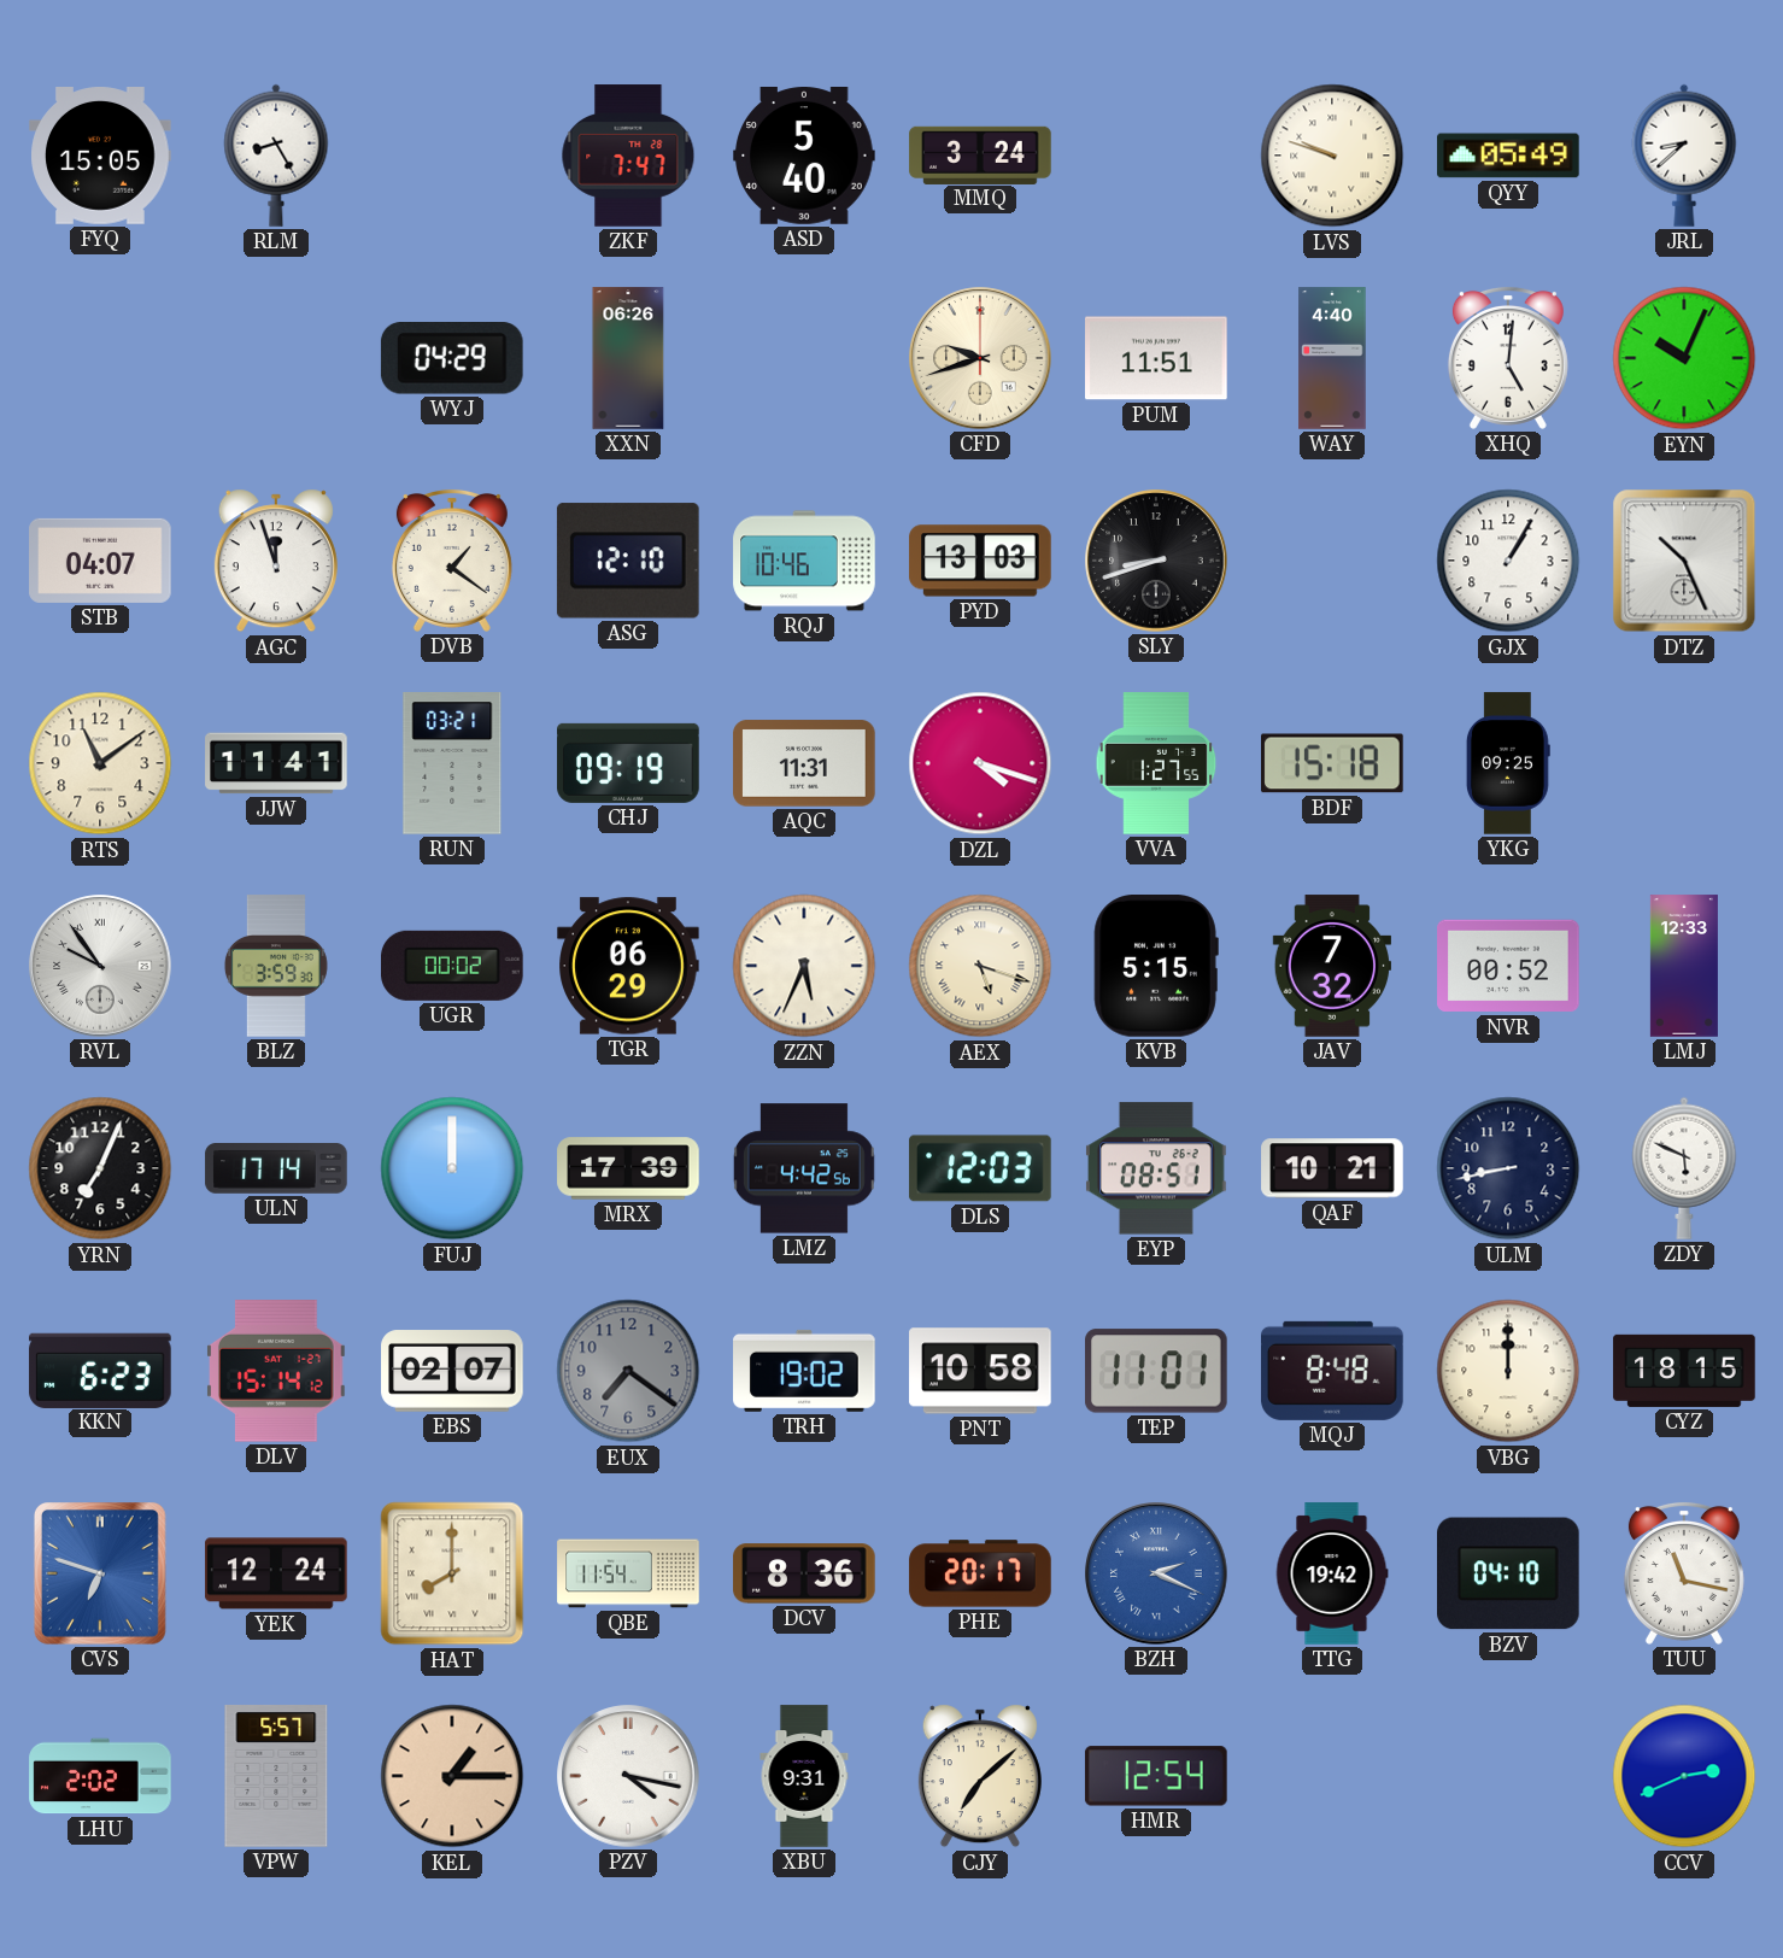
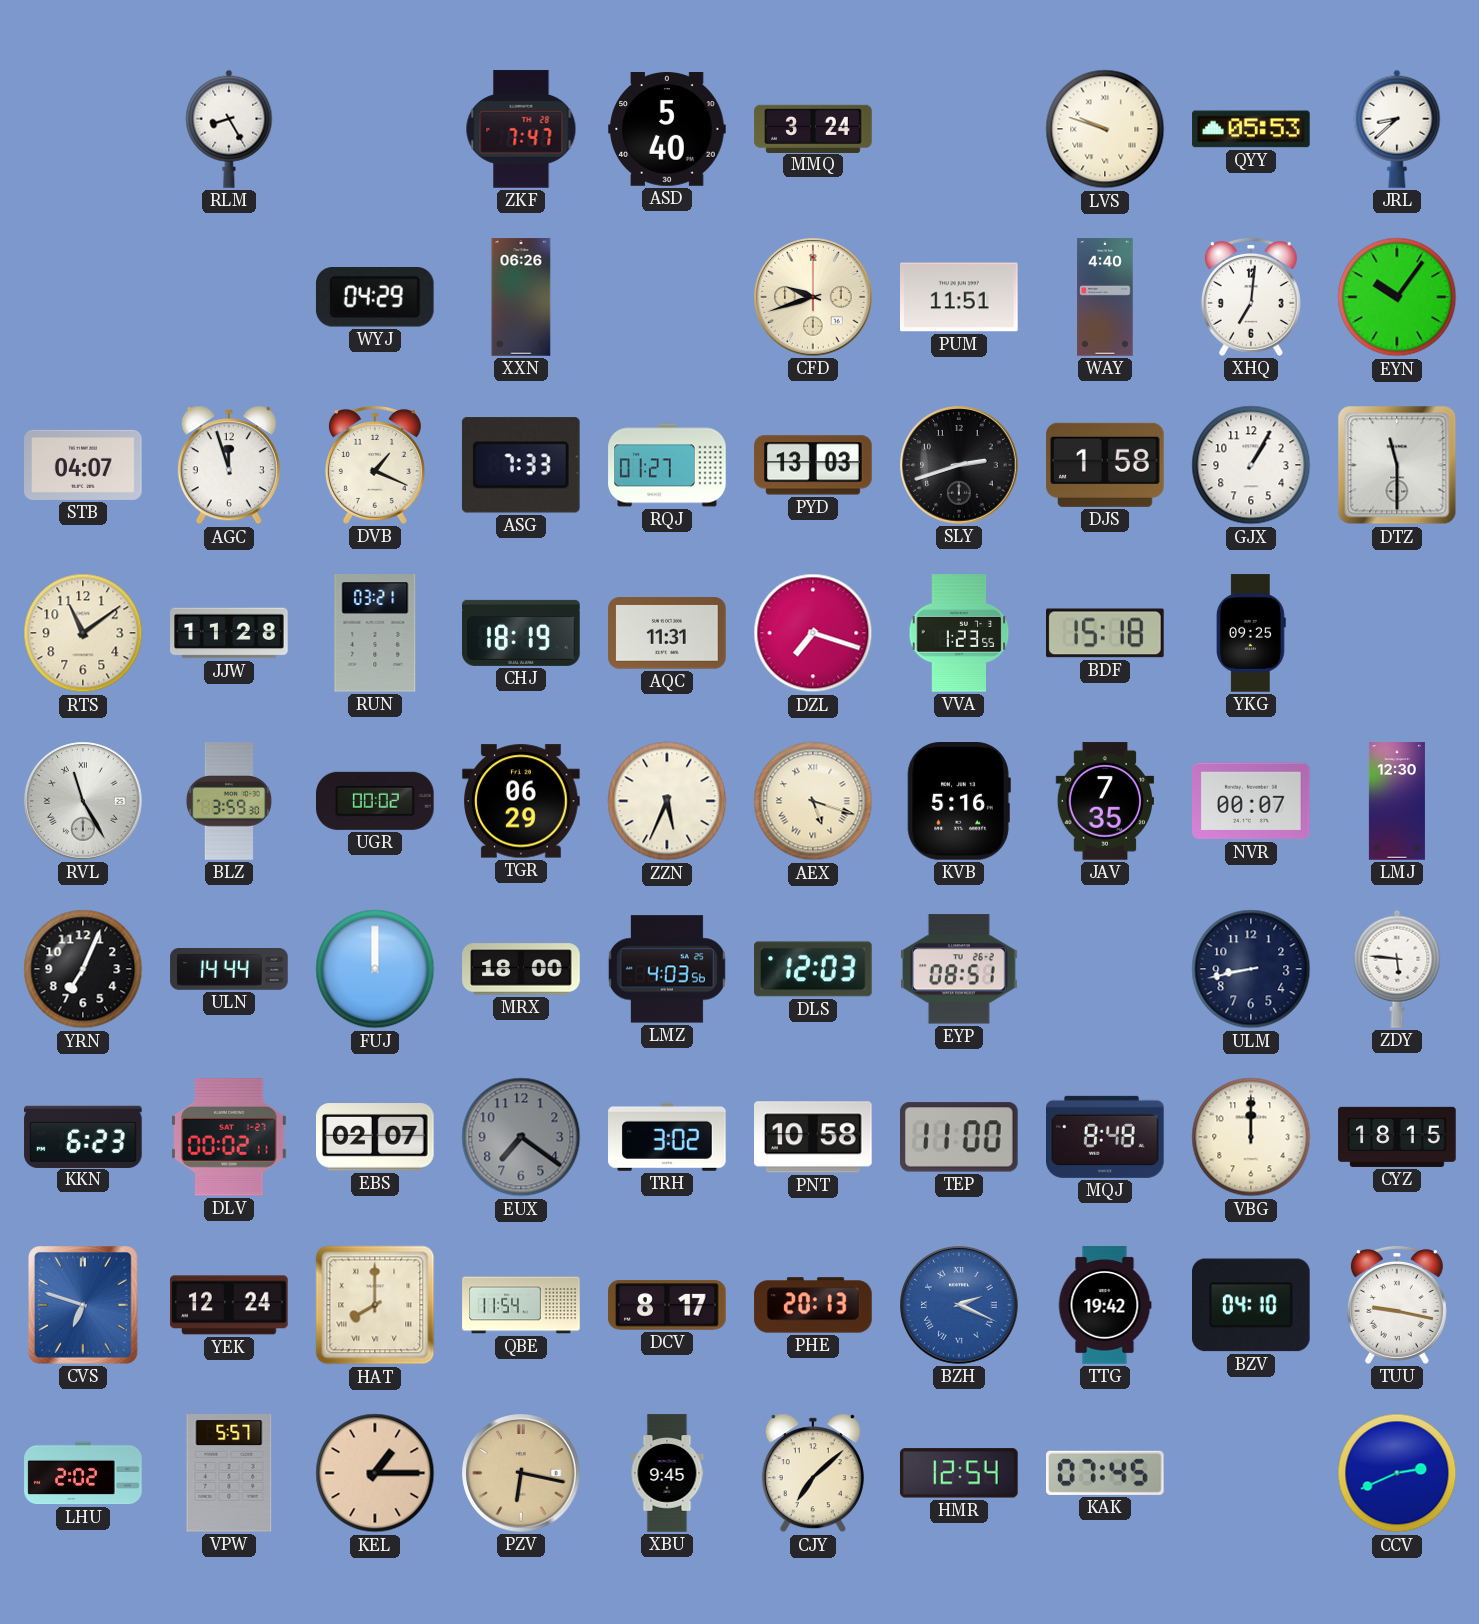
FYQ: 15:05 -> none (100, 157)
QYY: 05:49 -> 05:53 (1251, 129)
XHQ: 5:01 -> 7:01 (1251, 297)
EYN: 10:04 -> 10:06 (1397, 297)
DVB: 1:21 -> 1:19 (375, 465)
ASG: 12:10 -> 7:33 (521, 465)
RQJ: 10:46 -> 01:27 (667, 465)
SLY: 8:42 -> 2:42 (959, 465)
DJS: none -> 1:58 (1105, 465)
DTZ: 10:26 -> 11:30 (1397, 465)
JJW: 11:41 -> 11:28 (229, 633)
CHJ: 09:19 -> 18:19 (521, 633)
DZL: 4:18 -> 7:18 (813, 633)
VVA: 1:27 -> 1:23 (959, 633)
RVL: 9:54 -> 11:25 (83, 801)
KVB: 5:15 -> 5:16 (959, 802)
JAV: 7:32 -> 7:35 (1104, 801)
NVR: 00:52 -> 00:07 (1251, 801)
LMJ: 12:33 -> 12:30 (1397, 801)
ULN: 17:14 -> 14:44 (229, 970)
MRX: 17:39 -> 18:00 (521, 969)
LMZ: 4:42 -> 4:03 (667, 969)
QAF: 10:21 -> none (1332, 1168)
ZDY: 5:49 -> 5:46 (1397, 969)
DLV: 15:14 -> 00:02 (230, 1138)
TRH: 19:02 -> 3:02 (667, 1137)
TEP: 11:01 -> 11:00 (960, 1137)
DCV: 8:36 -> 8:17 (667, 1305)
PHE: 20:17 -> 20:13 (813, 1305)
TUU: 11:17 -> 9:17 (1397, 1305)
PZV: 4:17 -> 6:17 (521, 1473)
PZV dial: white -> champagne (521, 1473)
XBU: 9:31 -> 9:45 (667, 1473)
KAK: none -> 07:45 (1105, 1473)
